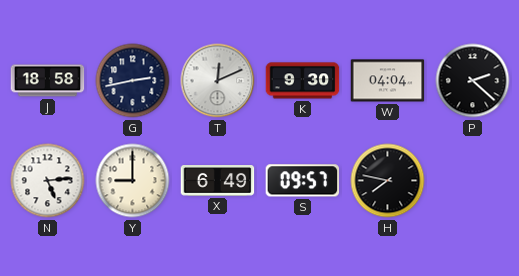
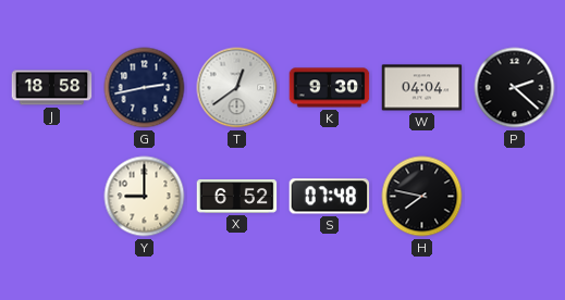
T: 12:11 -> 12:39 (237, 88)
N: 5:14 -> none (48, 181)
X: 6:49 -> 6:52 (237, 197)
S: 09:57 -> 07:48 (330, 197)
